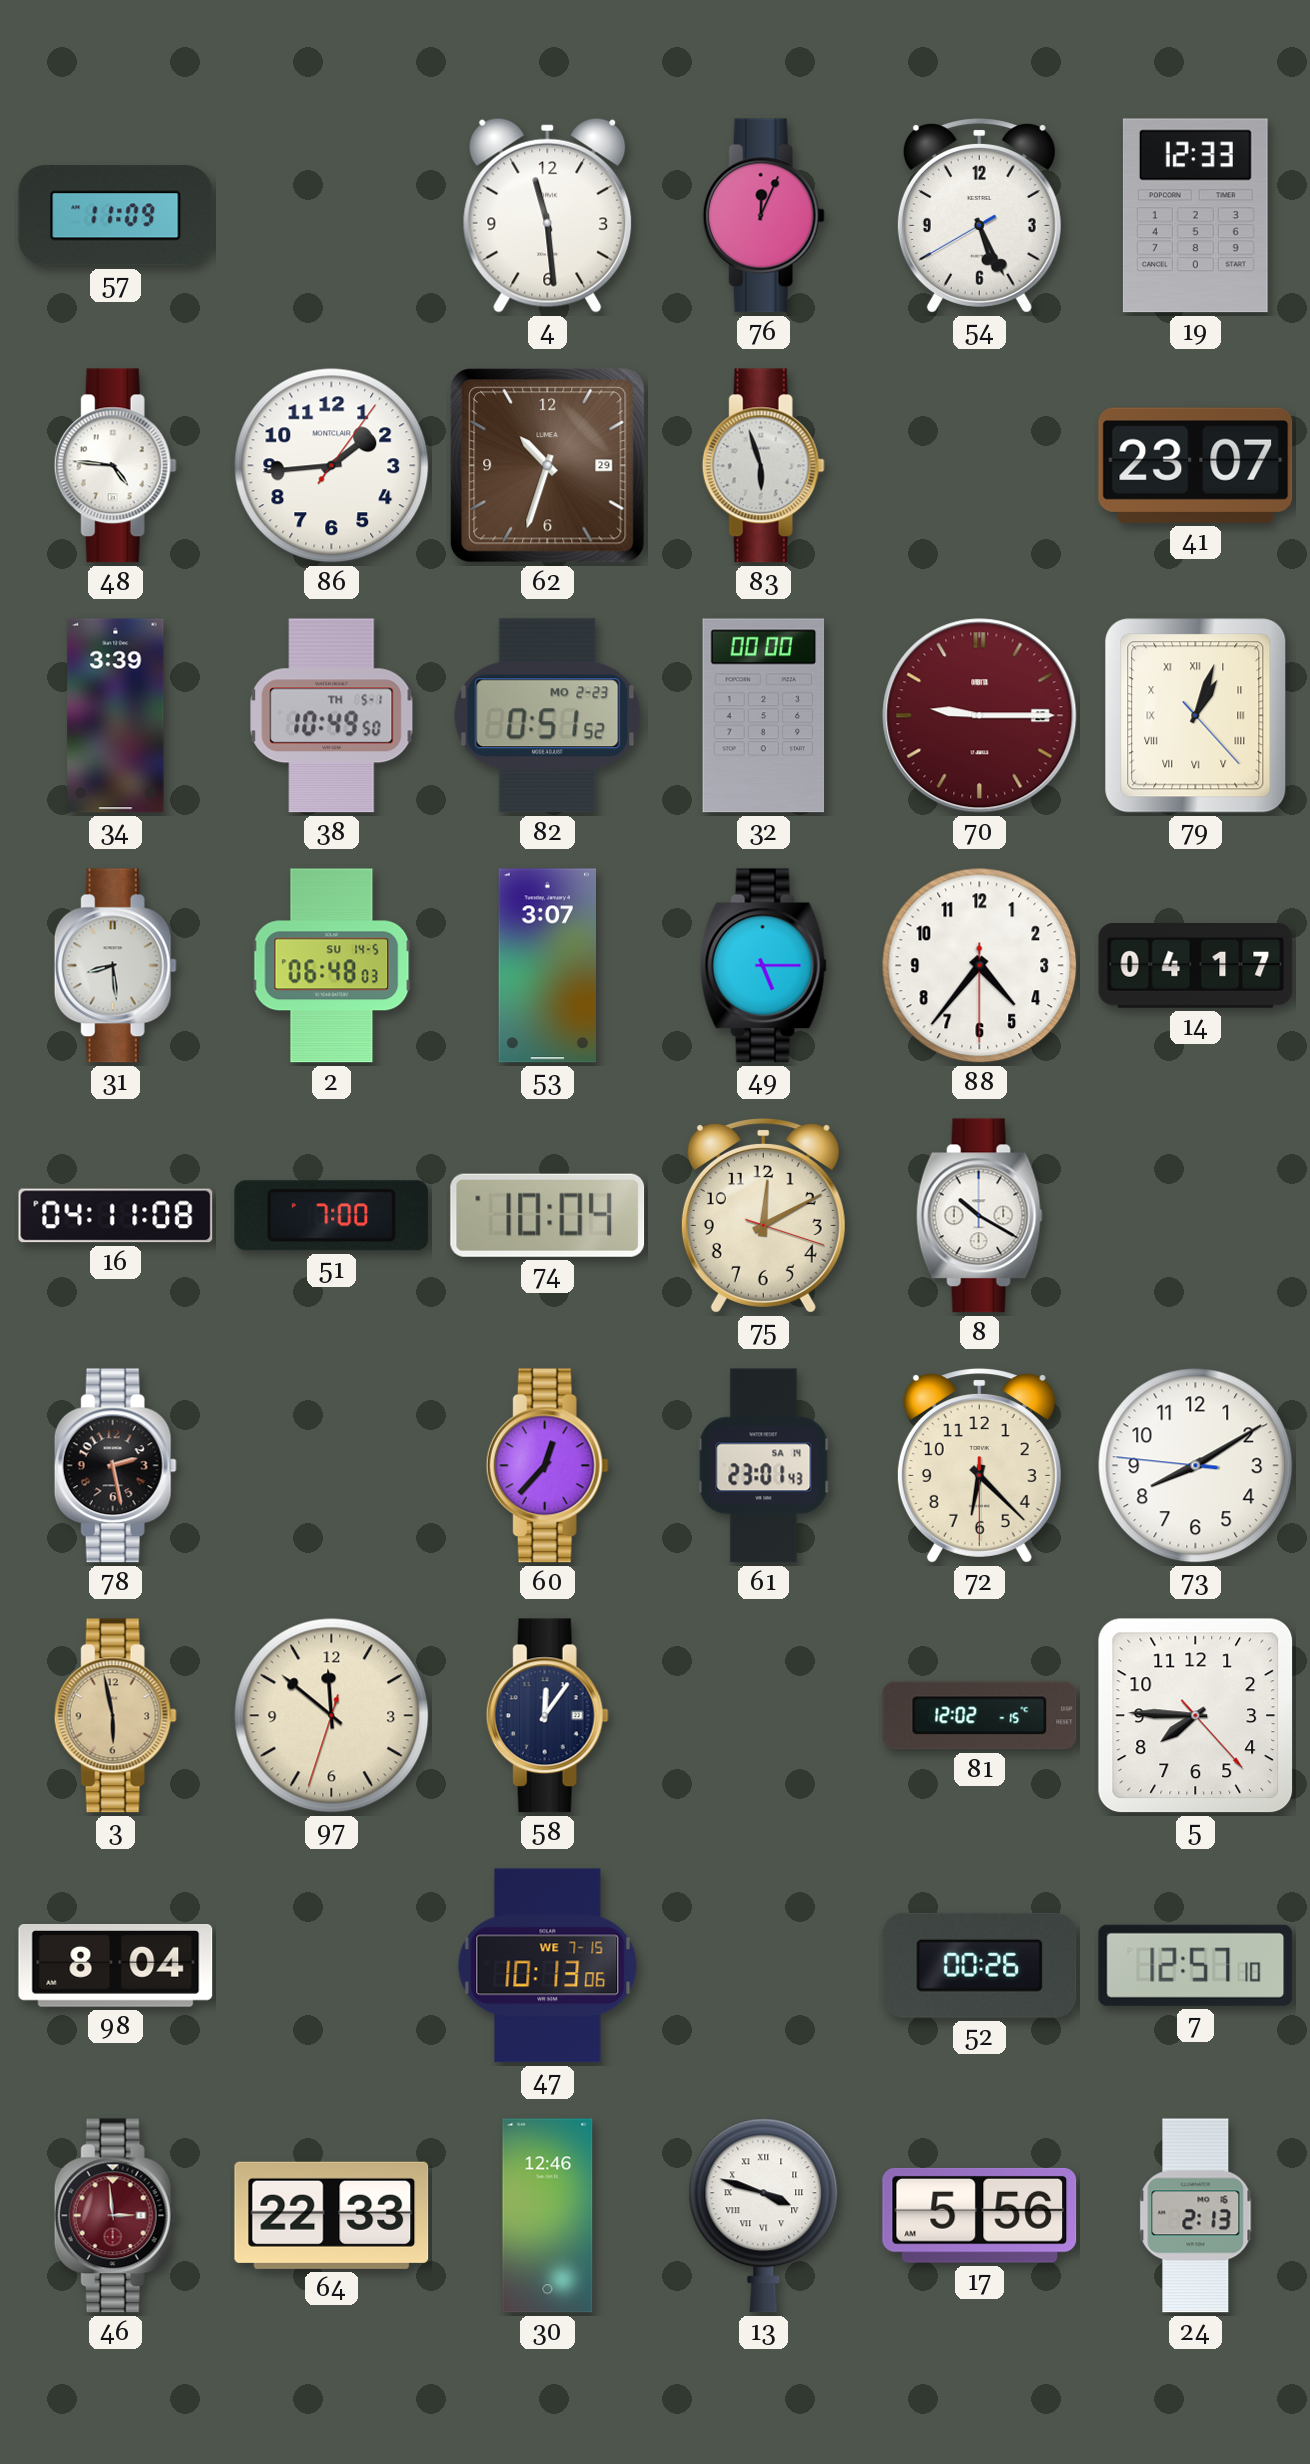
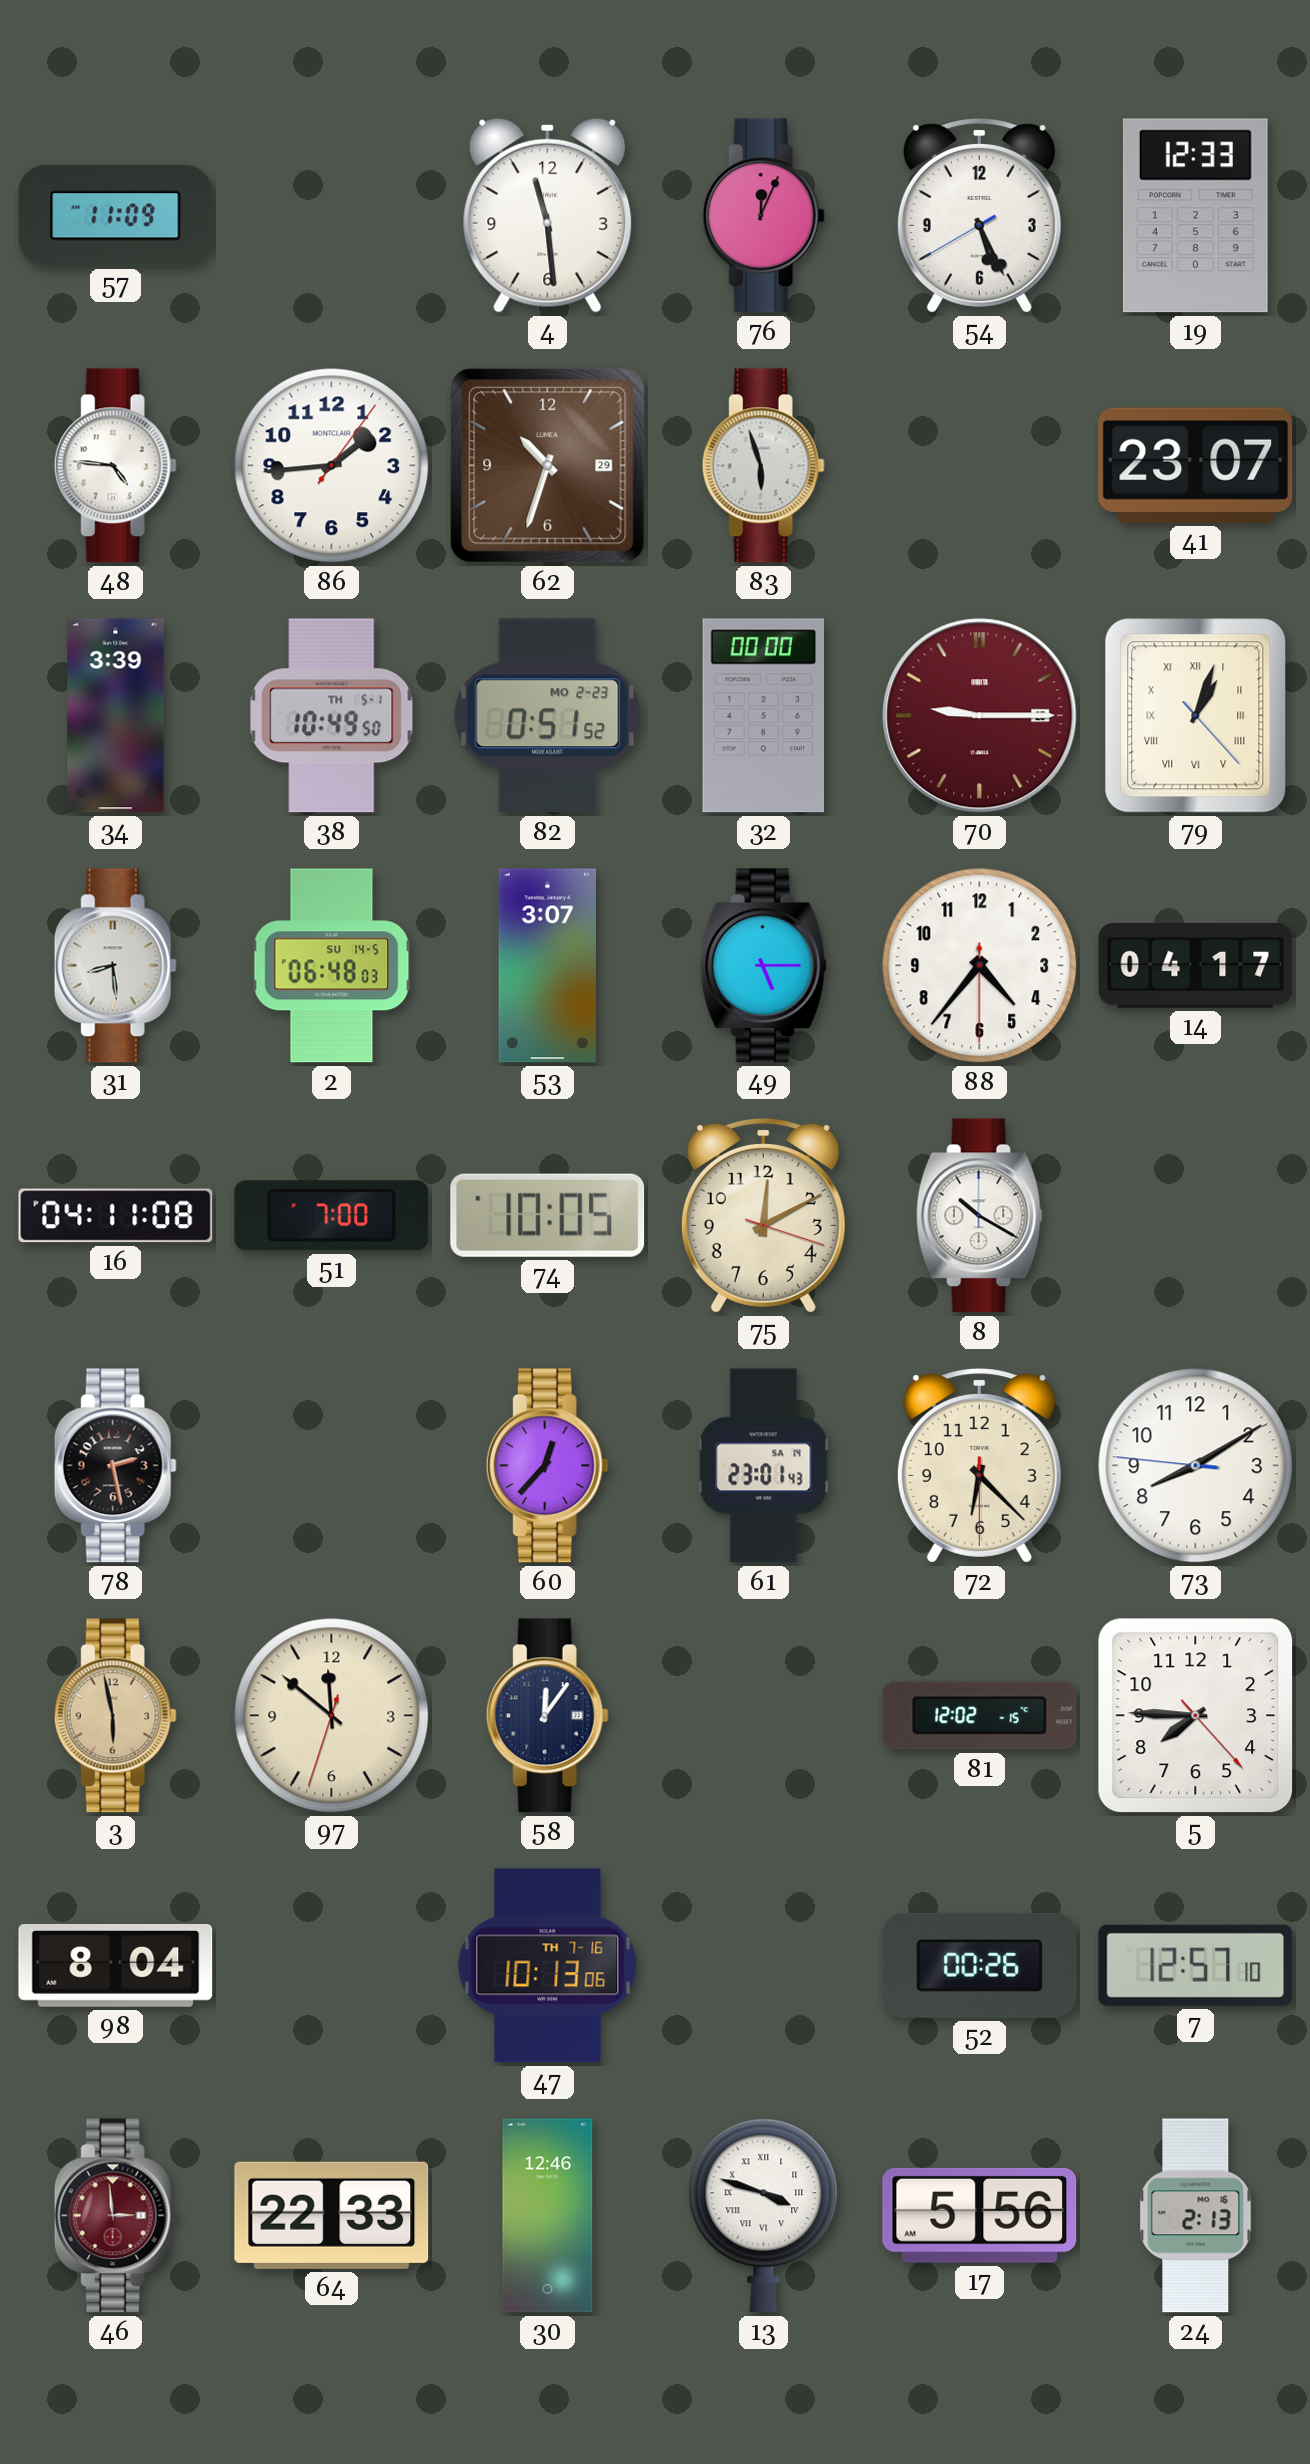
74: 10:04 -> 10:05 (548, 1215)
47 date: WE 7-15 -> TH 7-16 (548, 1966)
